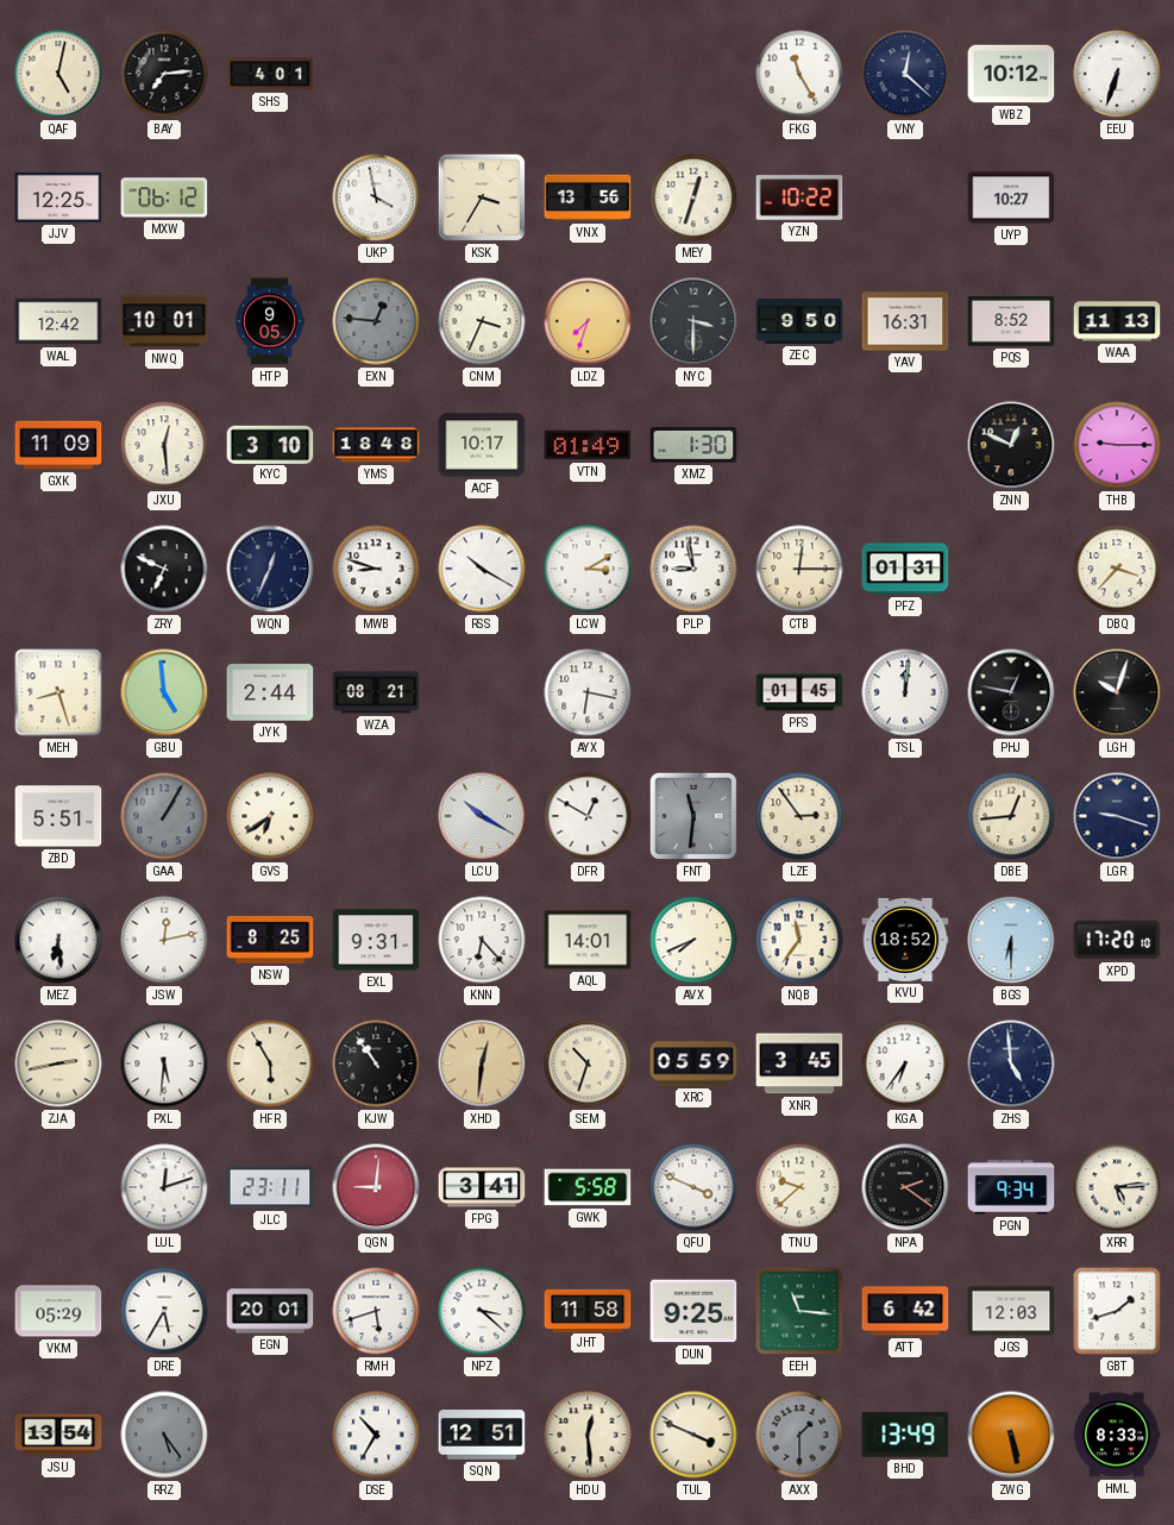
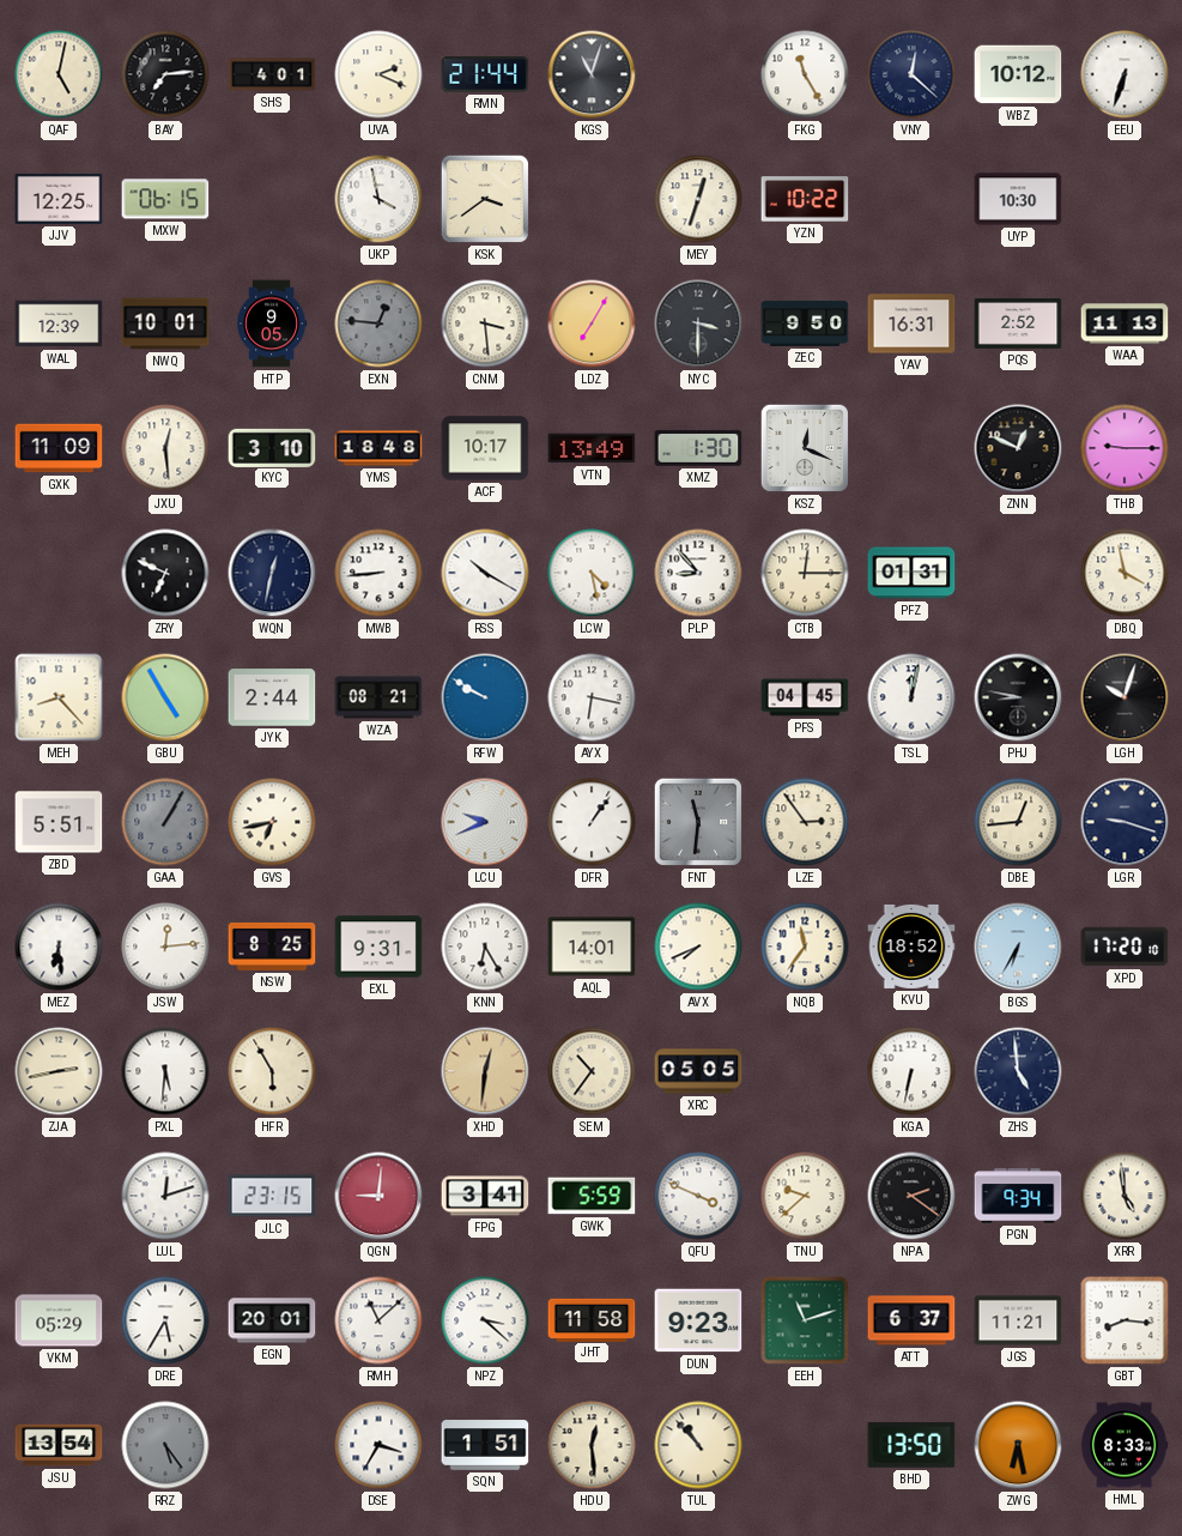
UVA: none -> 2:19 (378, 74)
RMN: none -> 21:44 (485, 74)
KGS: none -> 11:03 (592, 74)
MXW: 06:12 -> 06:15 (165, 199)
KSK: 3:35 -> 3:39 (485, 199)
VNX: 13:56 -> none (588, 197)
UYP: 10:27 -> 10:30 (1018, 199)
WAL: 12:42 -> 12:39 (59, 323)
CNM: 3:34 -> 3:29 (485, 323)
LDZ: 7:33 -> 7:05 (592, 323)
PQS: 8:52 -> 2:52 (1018, 325)
VTN: 01:49 -> 13:49 (592, 448)
KSZ: none -> 12:19 (805, 448)
WQN: 12:34 -> 12:32 (272, 573)
MWB: 8:48 -> 8:44 (378, 573)
LCW: 3:10 -> 4:28 (592, 573)
PLP: 8:58 -> 8:53 (698, 573)
DBQ: 3:37 -> 3:58 (1125, 573)
MEH: 8:27 -> 8:23 (59, 697)
GBU: 4:59 -> 4:55 (165, 697)
RFW: none -> 9:50 (485, 697)
PFS: 01:45 -> 04:45 (805, 697)
TSL: 12:01 -> 12:02 (911, 697)
PHJ: 12:47 -> 8:47 (1018, 697)
GVS: 6:39 -> 6:43 (272, 822)
LCU: 10:20 -> 9:41 (485, 822)
DFR: 12:50 -> 1:06 (592, 822)
JSW: 12:13 -> 12:14 (165, 947)
KNN: 6:23 -> 6:25 (485, 947)
BGS: 6:30 -> 6:35 (1018, 947)
KJW: 10:54 -> none (376, 1063)
SEM: 10:33 -> 10:36 (592, 1071)
XRC: 05:59 -> 05:05 (698, 1071)
XNR: 3:45 -> none (799, 1063)
KGA: 6:36 -> 6:32 (911, 1071)
JLC: 23:11 -> 23:15 (272, 1196)
GWK: 5:58 -> 5:59 (592, 1196)
XRR: 5:14 -> 4:59 (1125, 1196)
RMH: 5:42 -> 11:08 (378, 1320)
DUN: 9:25 -> 9:23 (698, 1320)
EEH: 11:16 -> 11:12 (805, 1320)
ATT: 6:42 -> 6:37 (911, 1320)
JGS: 12:03 -> 11:21 (1018, 1320)
GBT: 1:42 -> 8:16 (1125, 1320)
DSE: 10:35 -> 3:35 (378, 1445)
SQN: 12:51 -> 1:51 (485, 1445)
TUL: 3:49 -> 10:53 (698, 1445)
AXX: 1:30 -> none (799, 1435)
BHD: 13:49 -> 13:50 (911, 1445)
ZWG: 5:28 -> 6:28 (1018, 1445)
